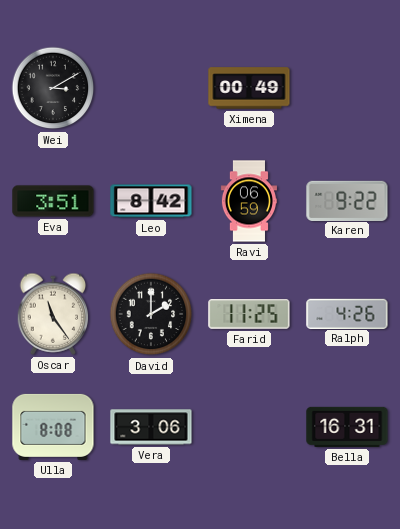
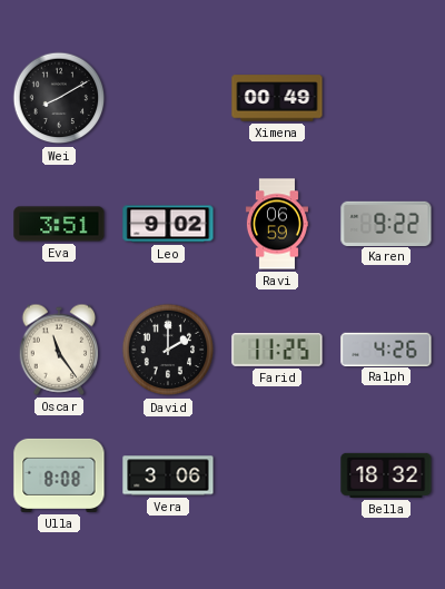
Wei: 3:10 -> 8:10 (59, 98)
Leo: 8:42 -> 9:02 (168, 224)
Bella: 16:31 -> 18:32 (386, 475)
